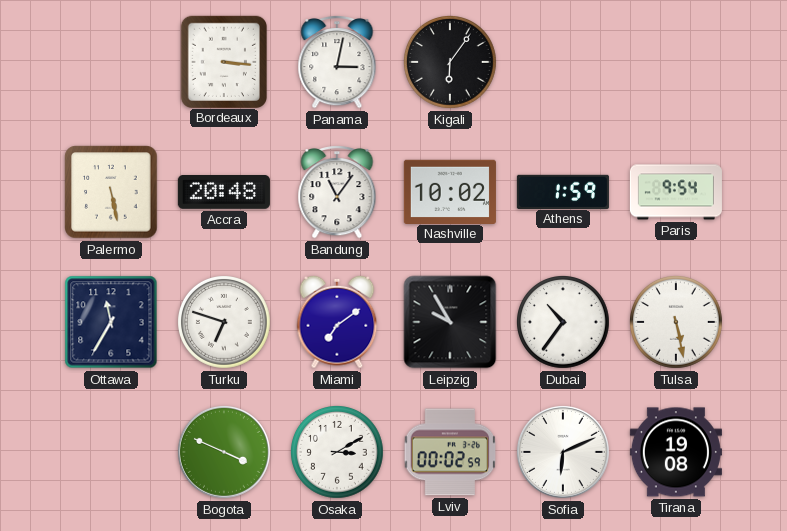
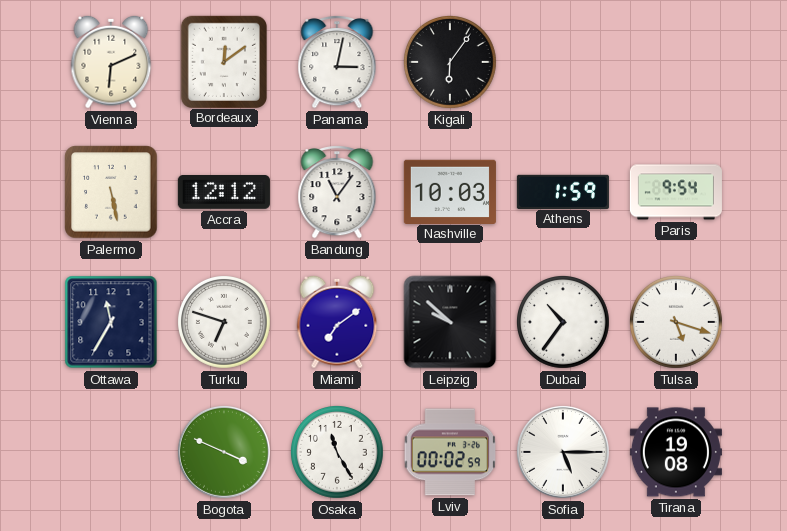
Vienna: none -> 6:11 (111, 62)
Bordeaux: 3:16 -> 12:09 (223, 61)
Accra: 20:48 -> 12:12 (224, 193)
Nashville: 10:02 -> 10:03 (450, 191)
Leipzig: 9:55 -> 9:52 (450, 322)
Tulsa: 5:28 -> 5:18 (677, 323)
Osaka: 3:10 -> 11:25 (338, 453)
Sofia: 6:11 -> 5:15 (563, 452)
